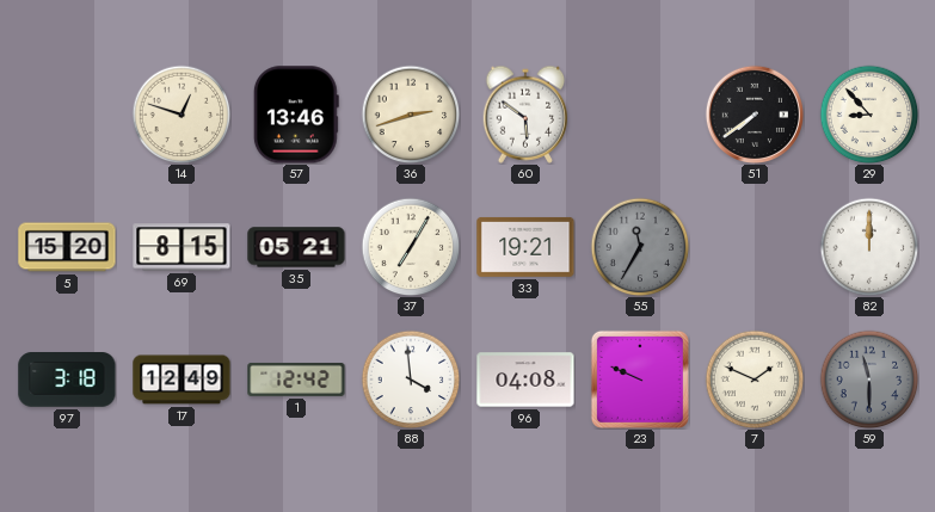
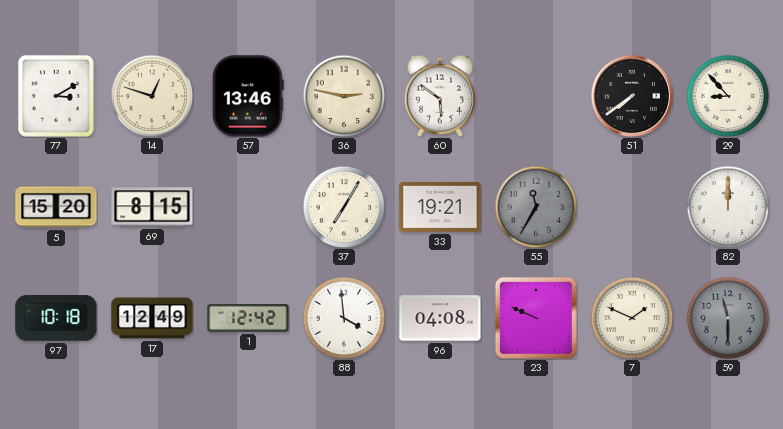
77: none -> 3:10 (56, 96)
36: 2:42 -> 2:47 (344, 96)
35: 05:21 -> none (296, 247)
97: 3:18 -> 10:18 (56, 318)
